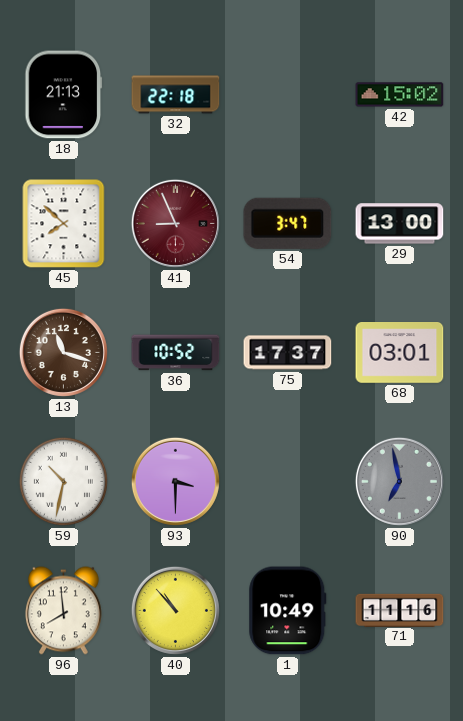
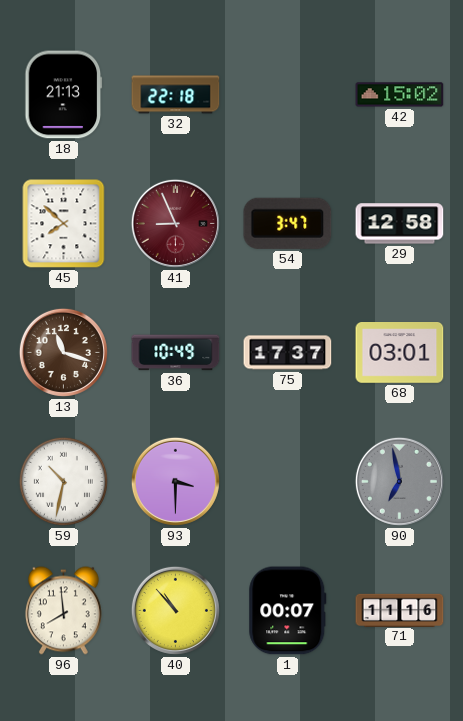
29: 13:00 -> 12:58 (400, 224)
36: 10:52 -> 10:49 (176, 353)
1: 10:49 -> 00:07 (288, 611)
